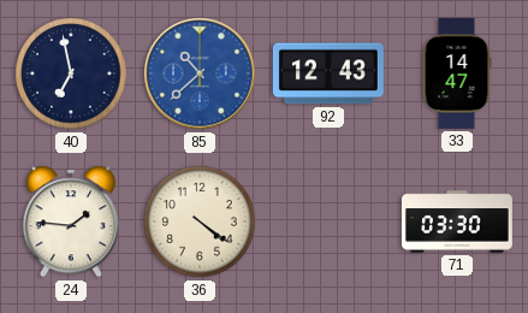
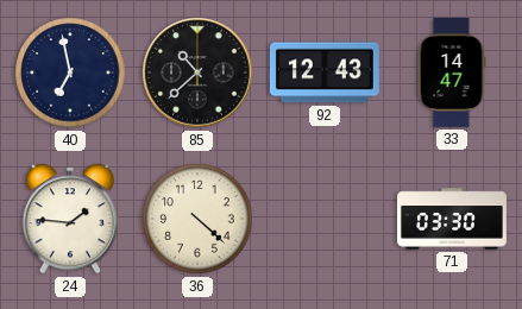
85 dial: blue -> black (197, 72)
36: 4:21 -> 4:22 (197, 219)
